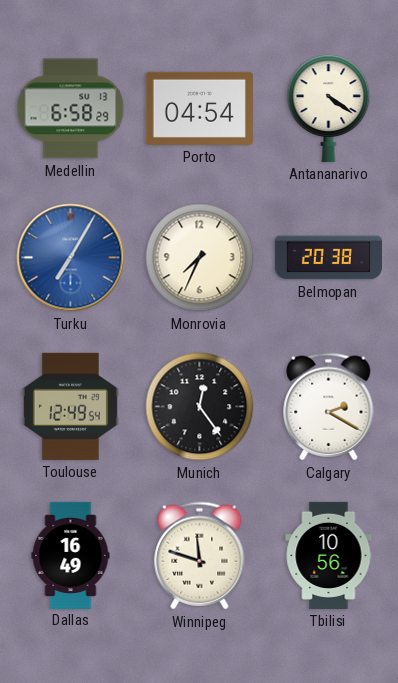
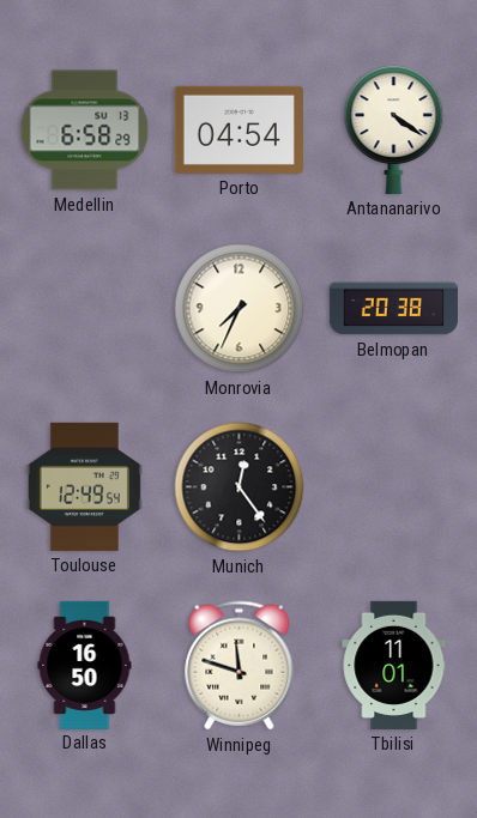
Turku: 7:05 -> none (71, 258)
Calgary: 2:20 -> none (329, 407)
Dallas: 16:49 -> 16:50 (85, 665)
Tbilisi: 10:56 -> 11:01 (394, 665)
